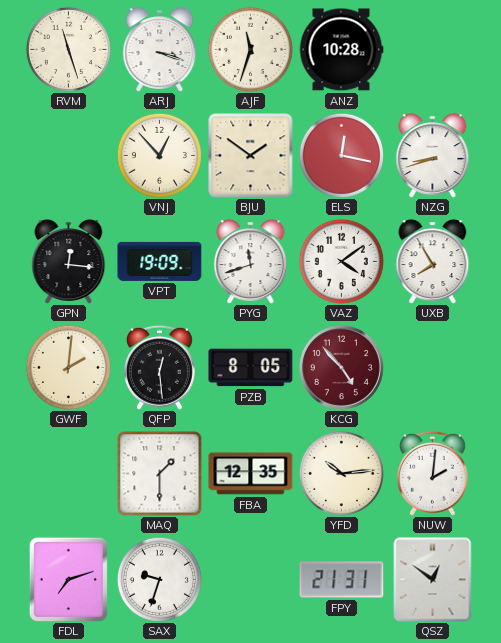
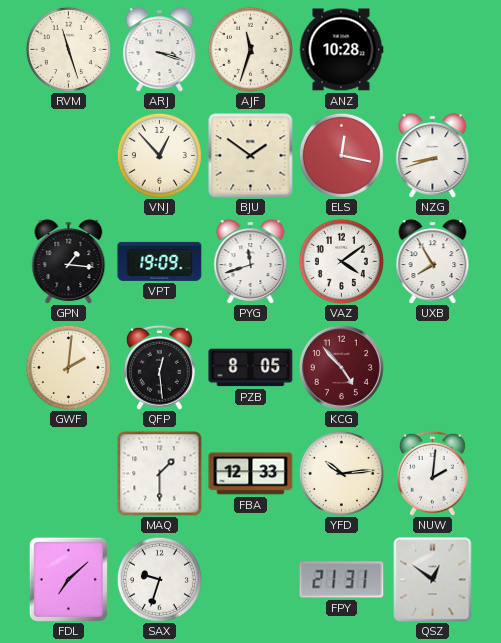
GPN: 12:16 -> 1:16 (69, 262)
FBA: 12:35 -> 12:33 (251, 474)
FDL: 7:12 -> 7:08 (68, 579)
